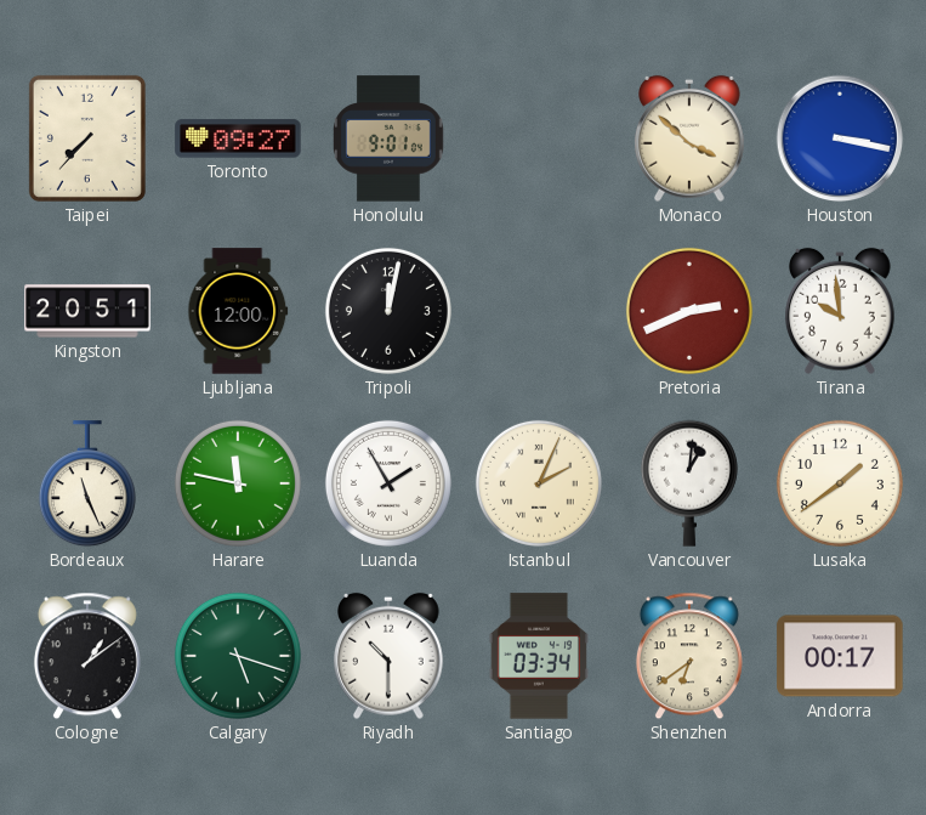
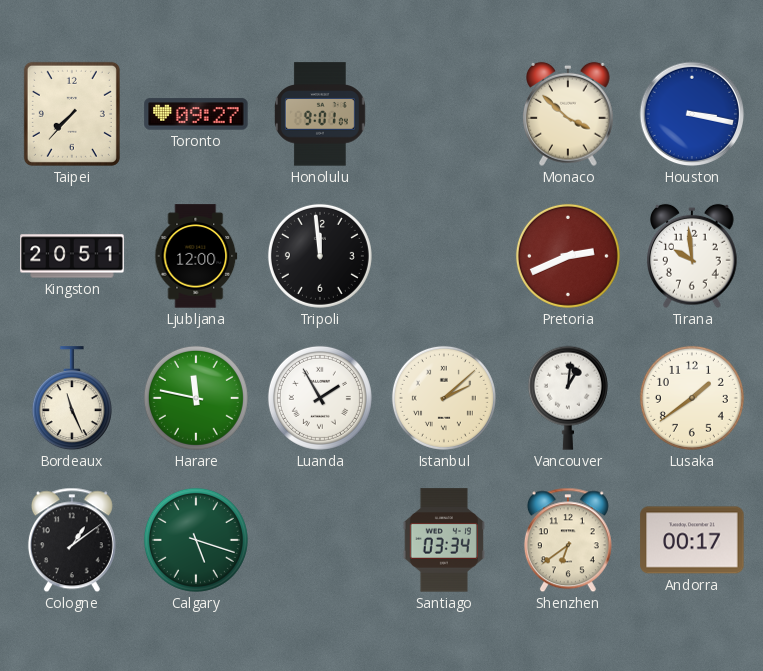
Tripoli: 12:02 -> 11:59 (320, 256)
Istanbul: 2:04 -> 2:08 (444, 398)
Riyadh: 10:30 -> none (390, 656)
